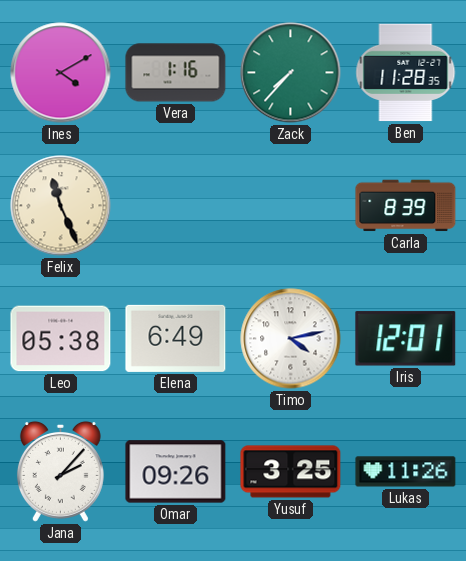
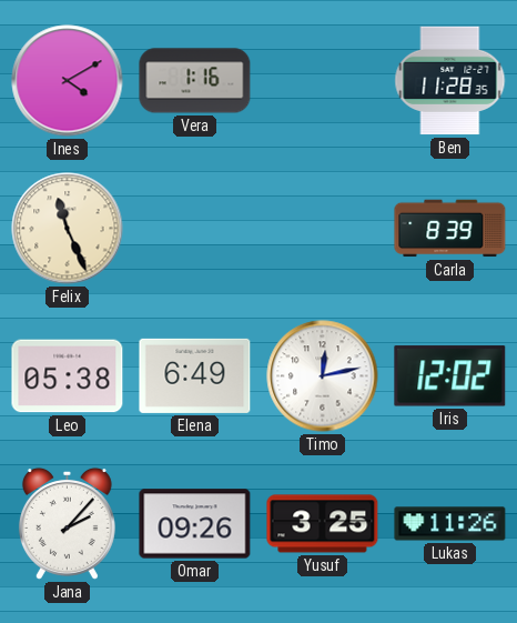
Zack: 7:37 -> none (291, 73)
Timo: 4:13 -> 12:13 (323, 376)
Iris: 12:01 -> 12:02 (450, 376)
